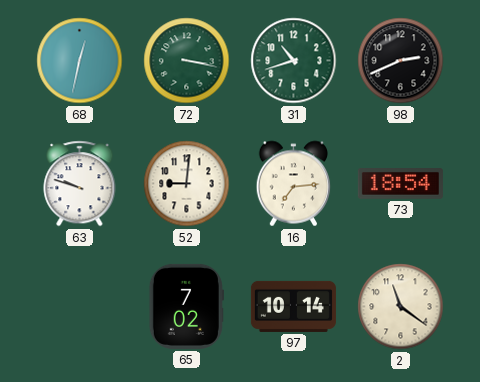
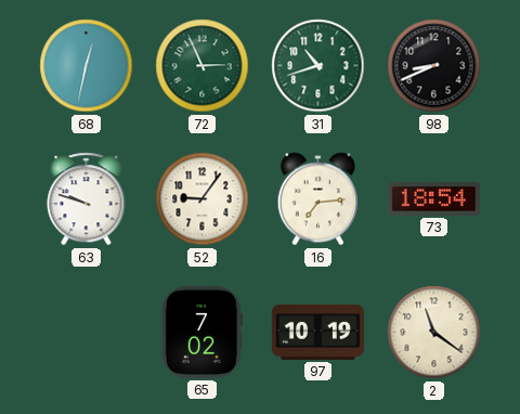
72: 3:17 -> 2:56 (203, 66)
98: 2:41 -> 8:41 (434, 66)
52: 9:01 -> 9:06 (203, 199)
97: 10:14 -> 10:19 (317, 332)
